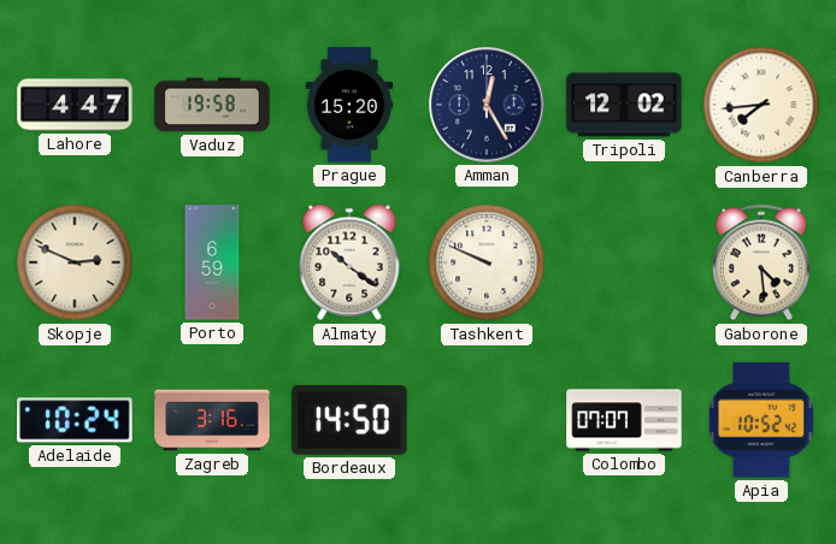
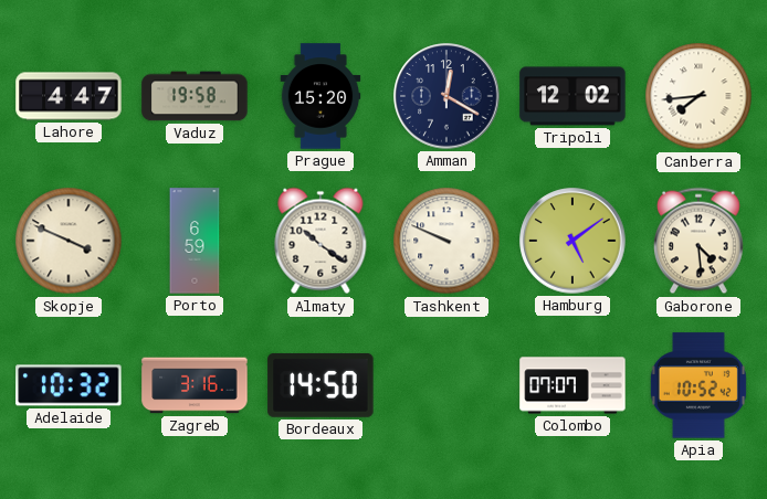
Amman: 12:25 -> 12:20 (446, 96)
Skopje: 2:49 -> 3:49 (69, 241)
Hamburg: none -> 5:09 (572, 241)
Adelaide: 10:24 -> 10:32 (69, 385)
